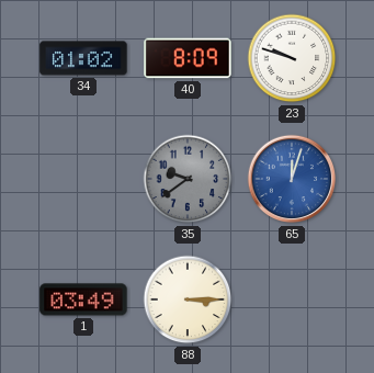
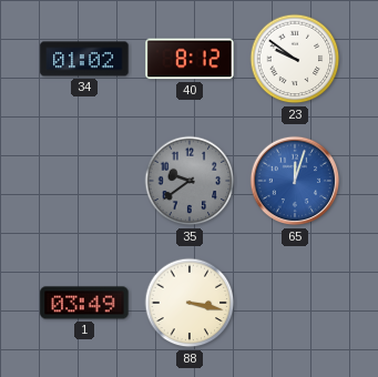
40: 8:09 -> 8:12 (190, 59)
23: 9:48 -> 9:51 (295, 59)
88: 3:15 -> 3:17 (190, 303)
